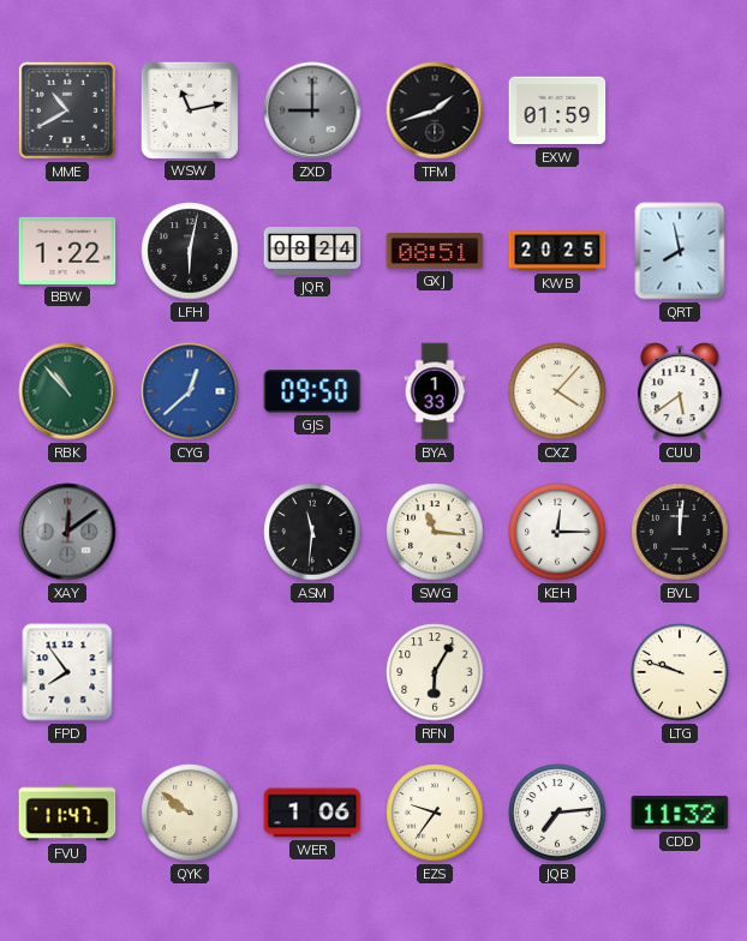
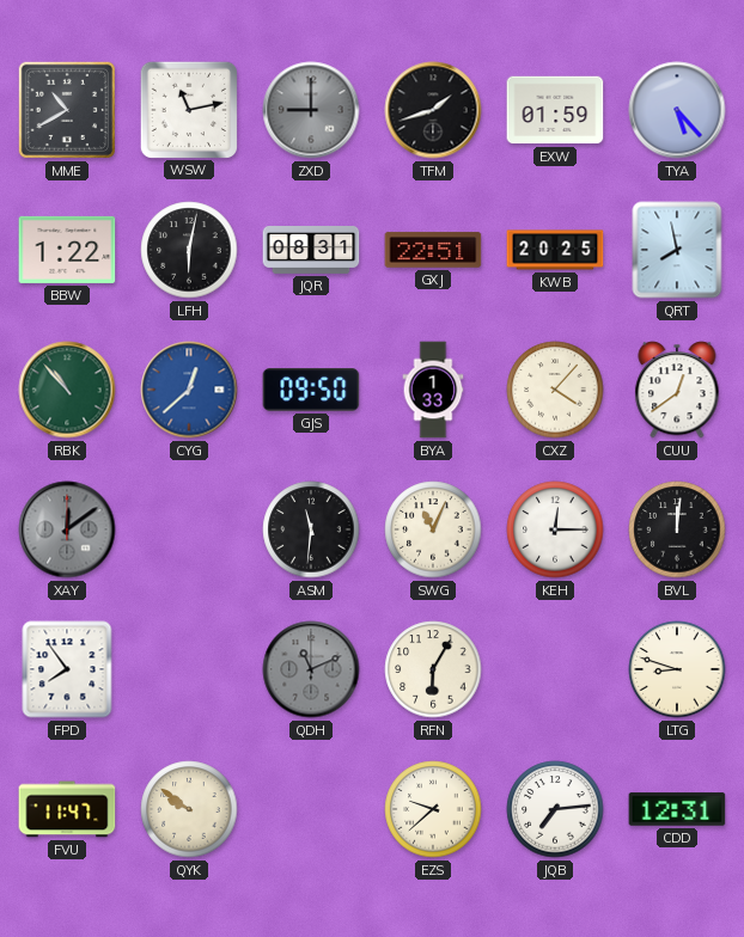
TYA: none -> 5:23 (677, 110)
JQR: 08:24 -> 08:31 (311, 251)
GXJ: 08:51 -> 22:51 (433, 250)
CUU: 5:39 -> 12:39 (677, 390)
SWG: 11:16 -> 11:04 (433, 529)
QDH: none -> 11:11 (311, 669)
LTG: 9:48 -> 8:48 (677, 669)
WER: 1:06 -> none (312, 813)
EZS: 9:36 -> 9:38 (433, 809)
CDD: 11:32 -> 12:31 (677, 809)
